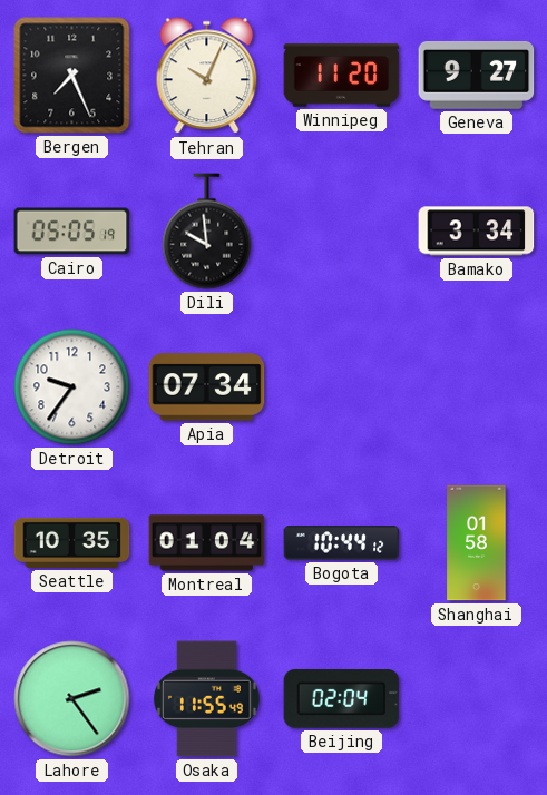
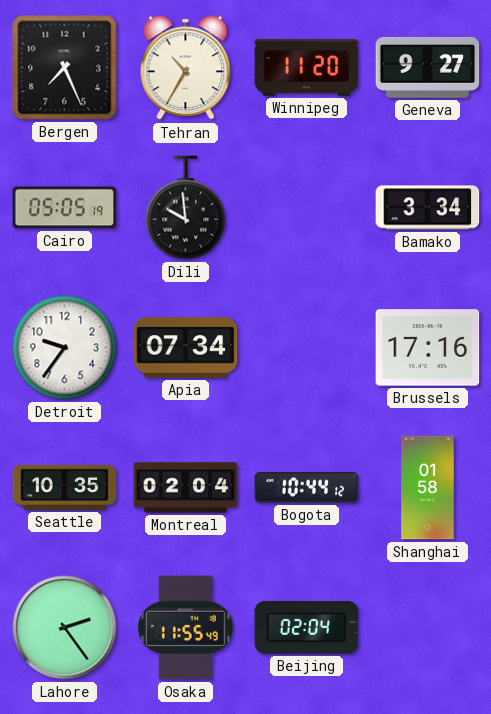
Tehran: 10:04 -> 10:35 (186, 68)
Brussels: none -> 17:16 (428, 348)
Montreal: 01:04 -> 02:04 (186, 488)
